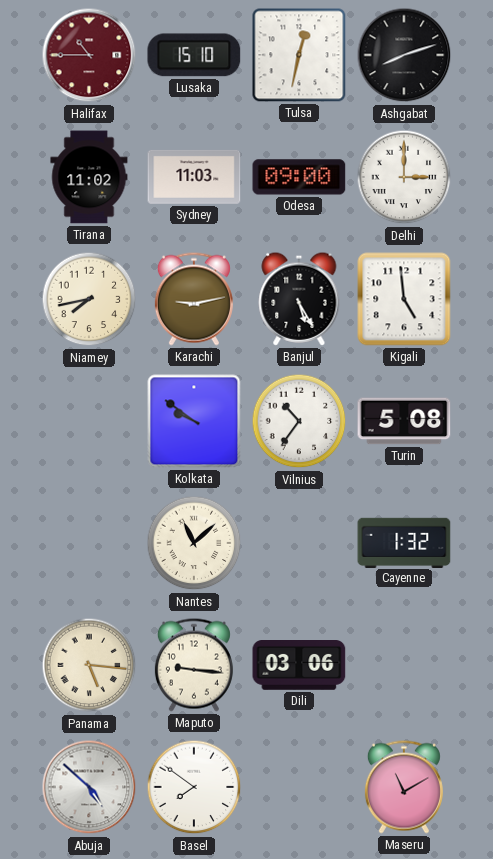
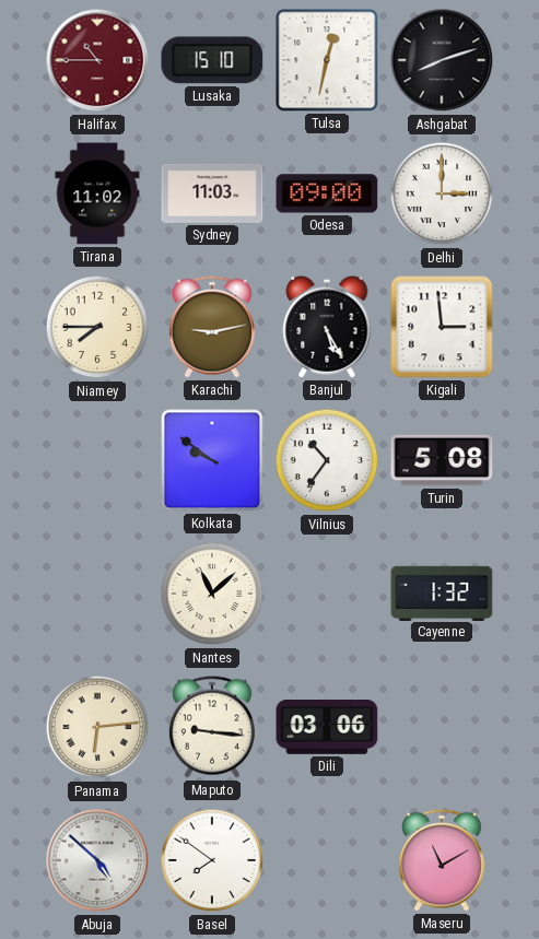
Niamey: 7:43 -> 7:45 (97, 327)
Kigali: 4:59 -> 2:59 (442, 327)
Panama: 5:16 -> 6:14 (97, 727)
